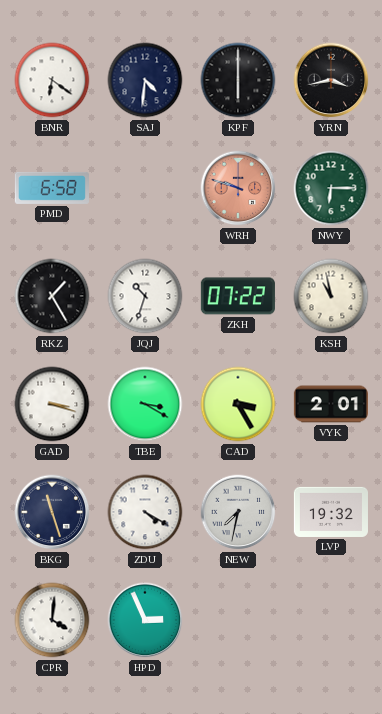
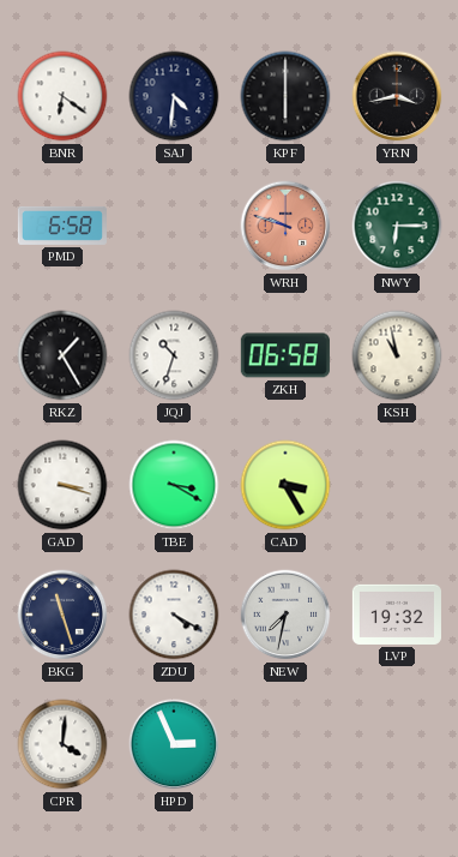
ZKH: 07:22 -> 06:58 (285, 355)
VYK: 2:01 -> none (331, 404)
